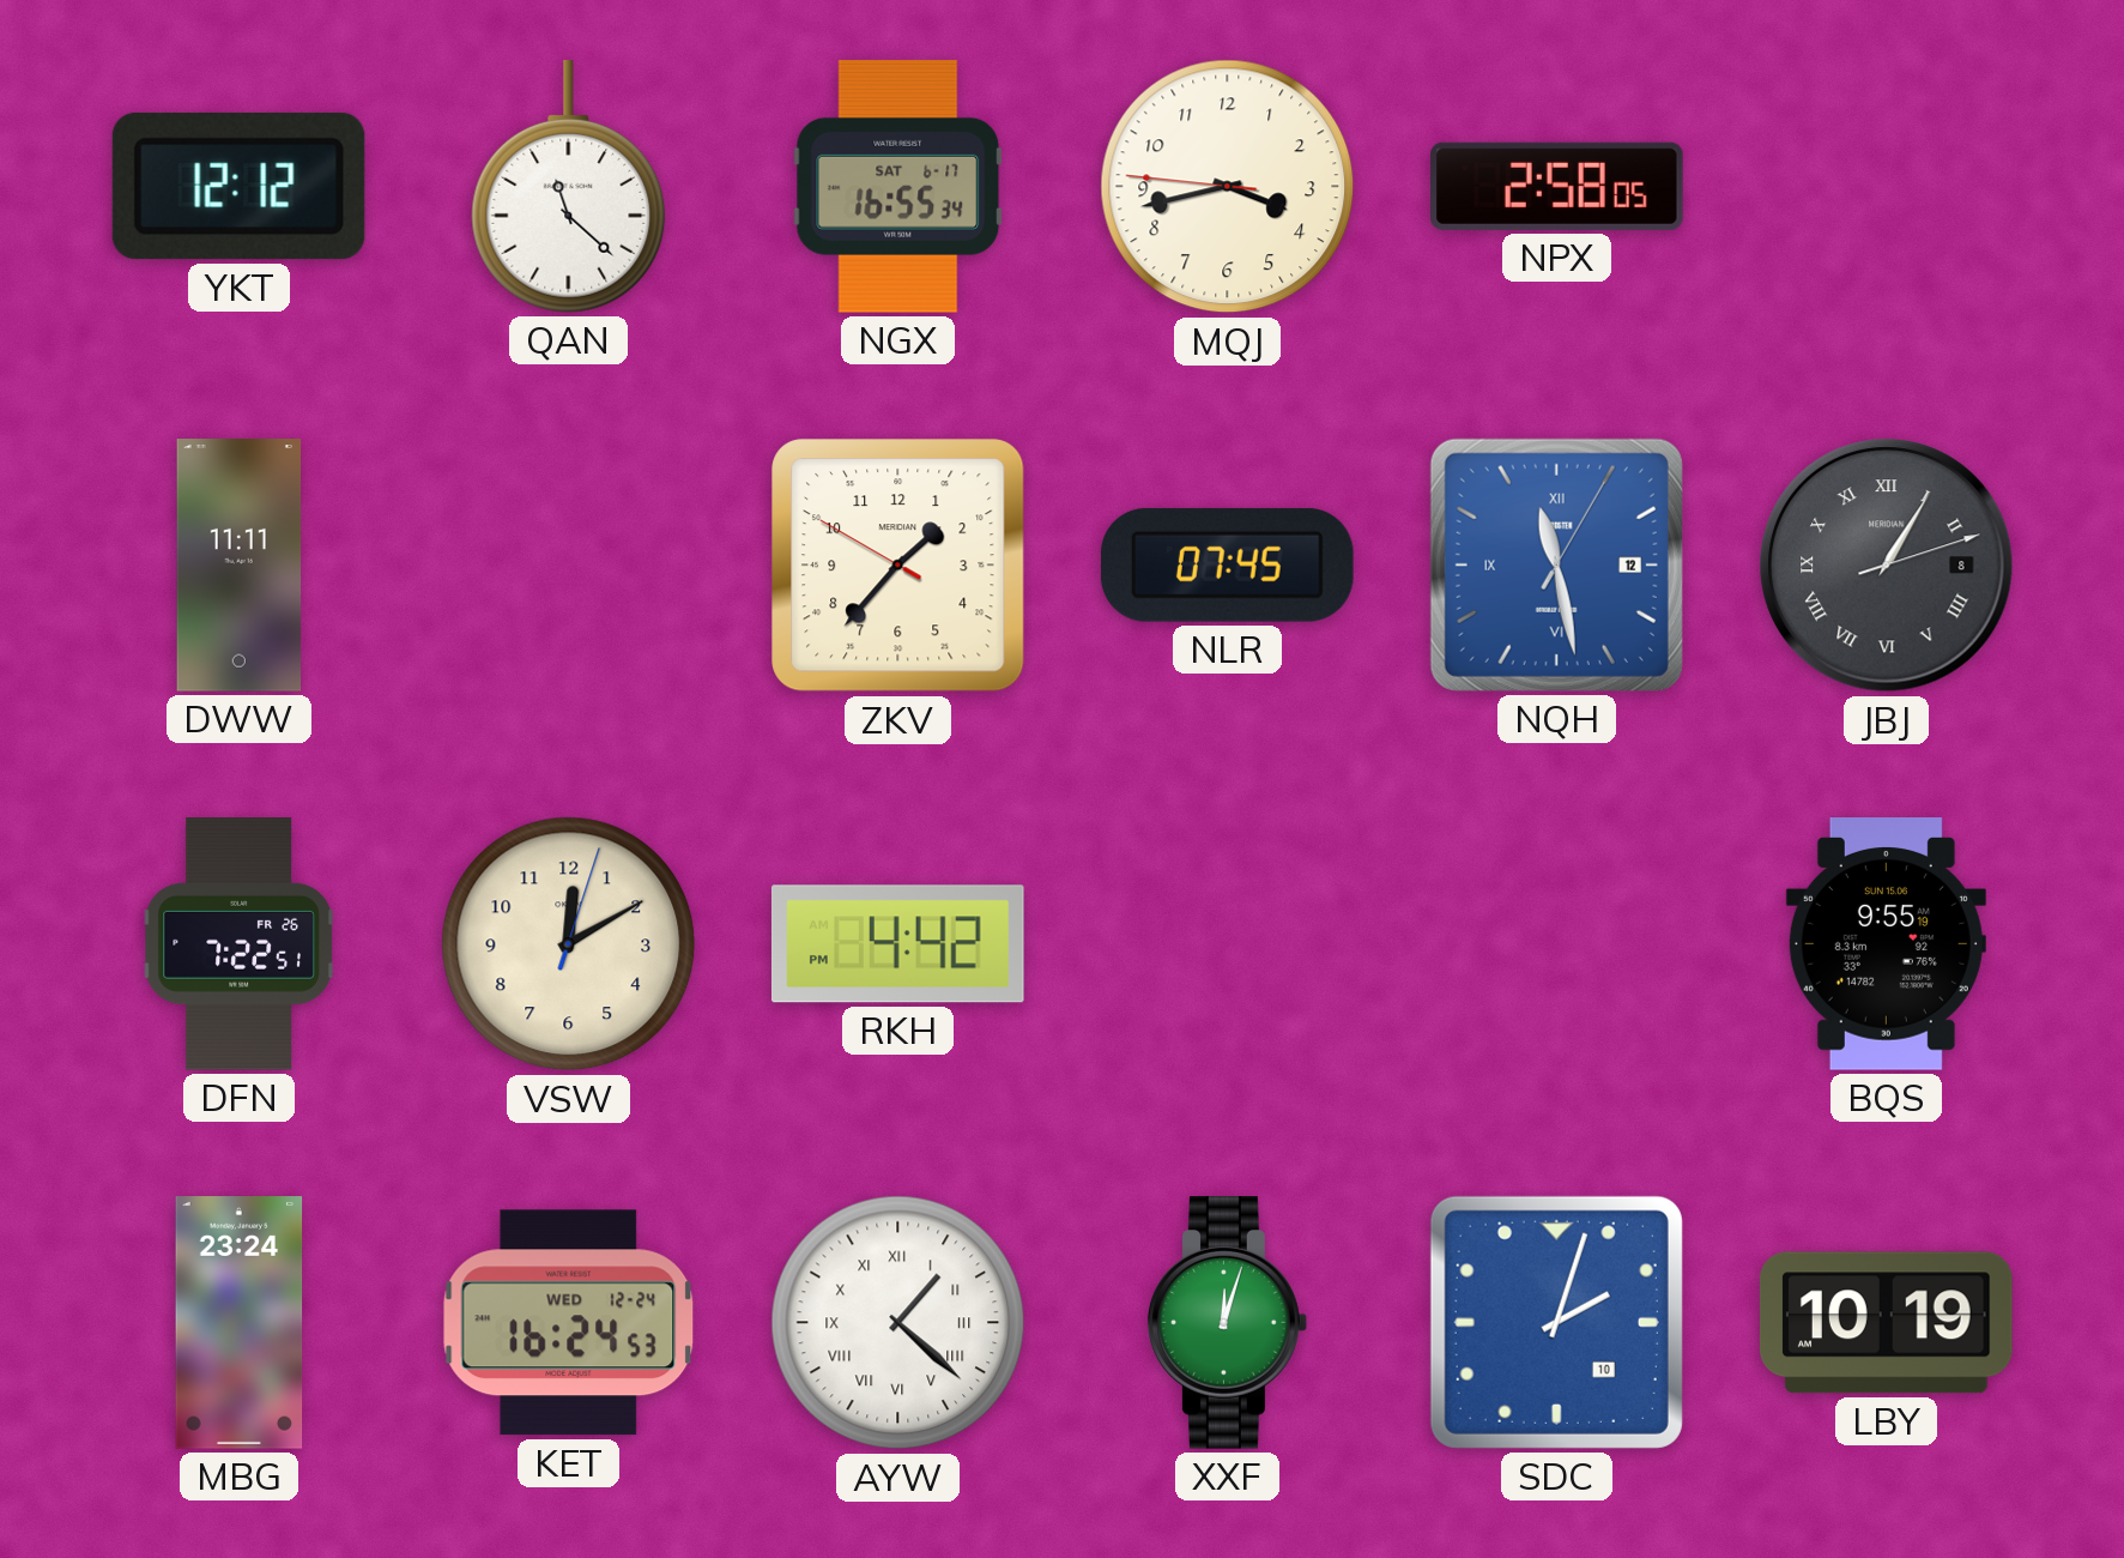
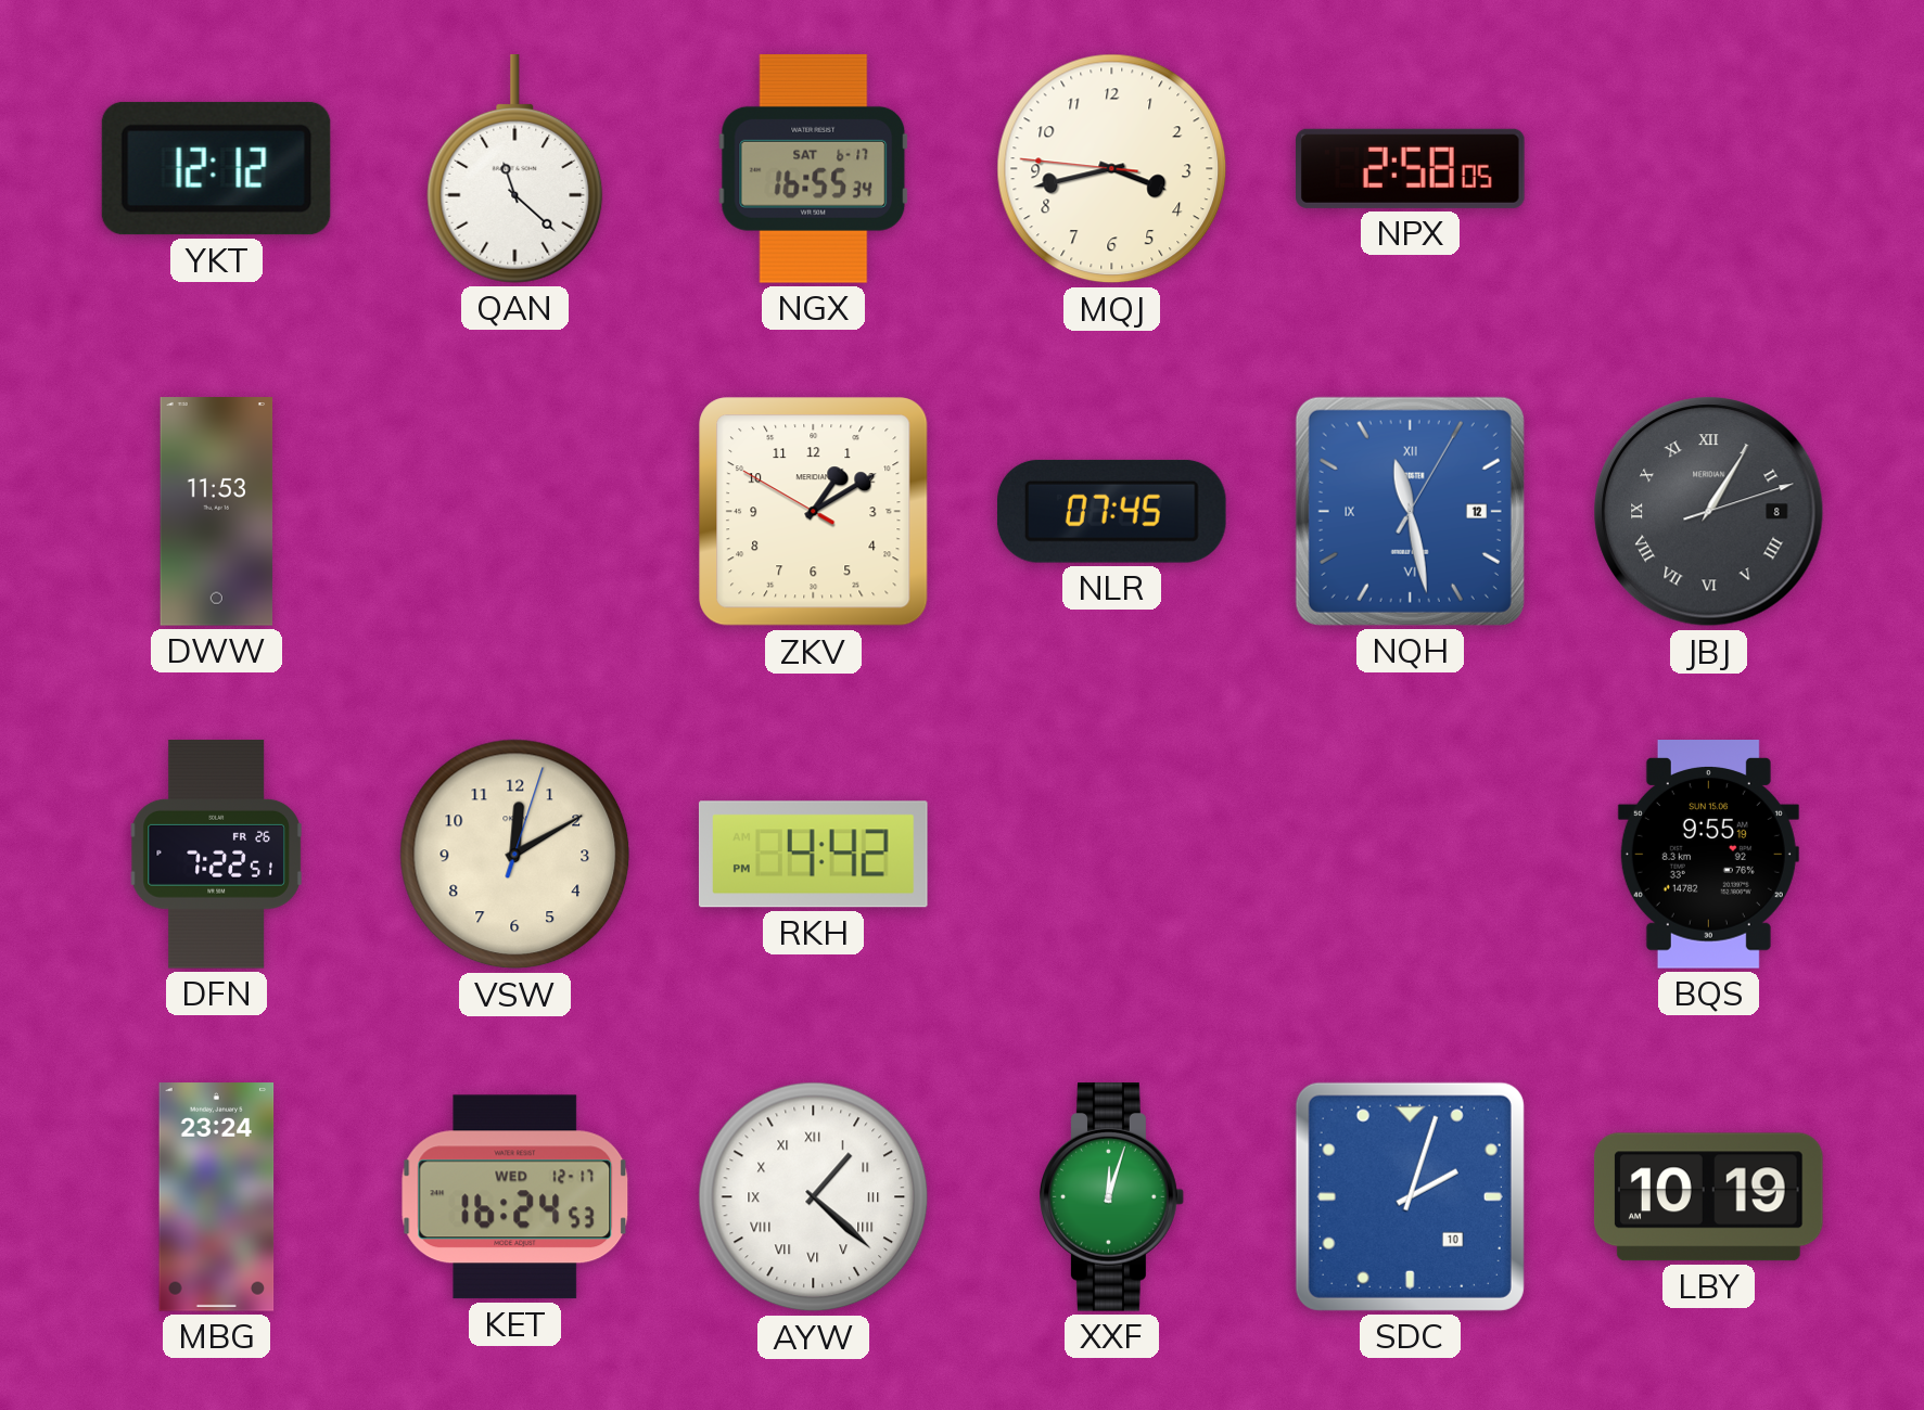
DWW: 11:11 -> 11:53 (217, 512)
ZKV: 1:36 -> 1:09 (814, 512)
KET date: WED 12-24 -> WED 12-17 (515, 1197)
